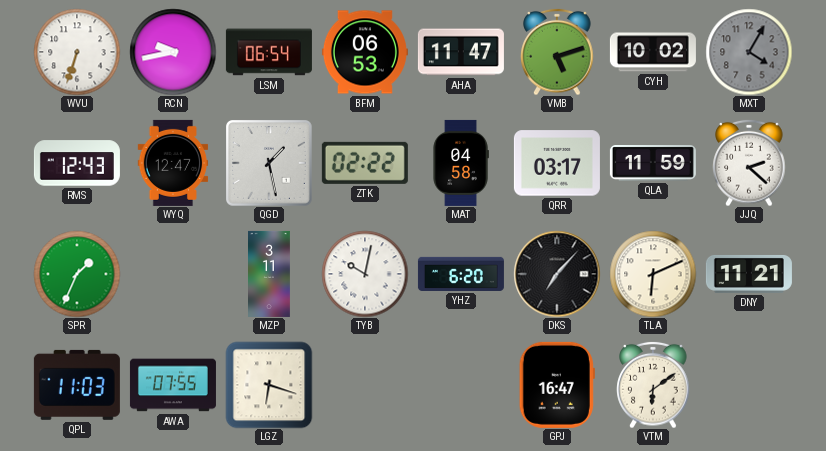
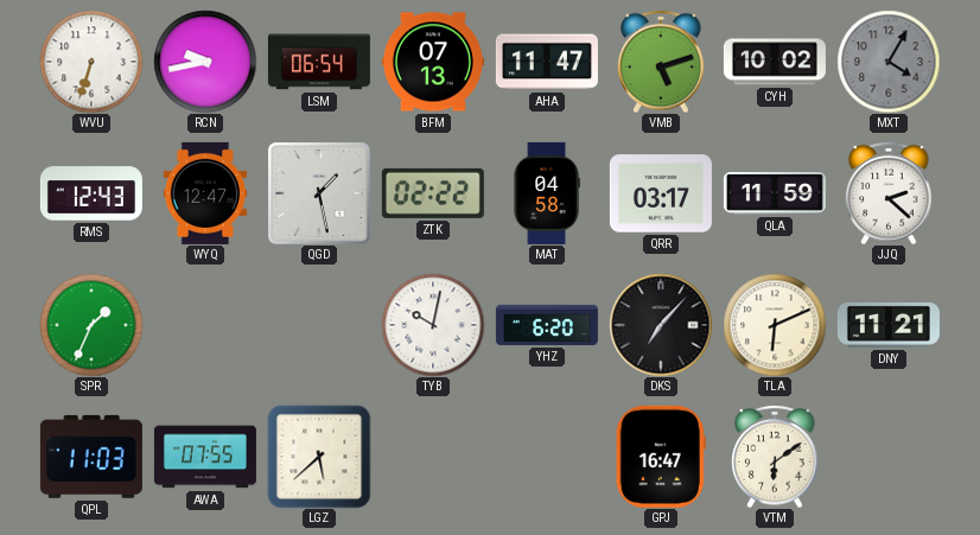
BFM: 06:53 -> 07:13 (433, 62)
MZP: 3:11 -> none (270, 274)
LGZ: 6:18 -> 5:38 (319, 457)
